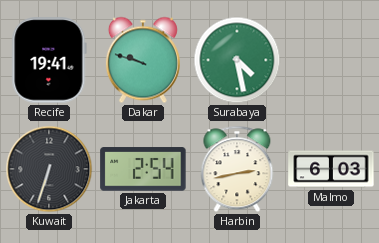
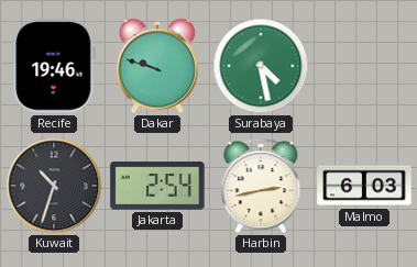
Recife: 19:41 -> 19:46 (54, 66)
Kuwait: 6:33 -> 10:33 (54, 186)
